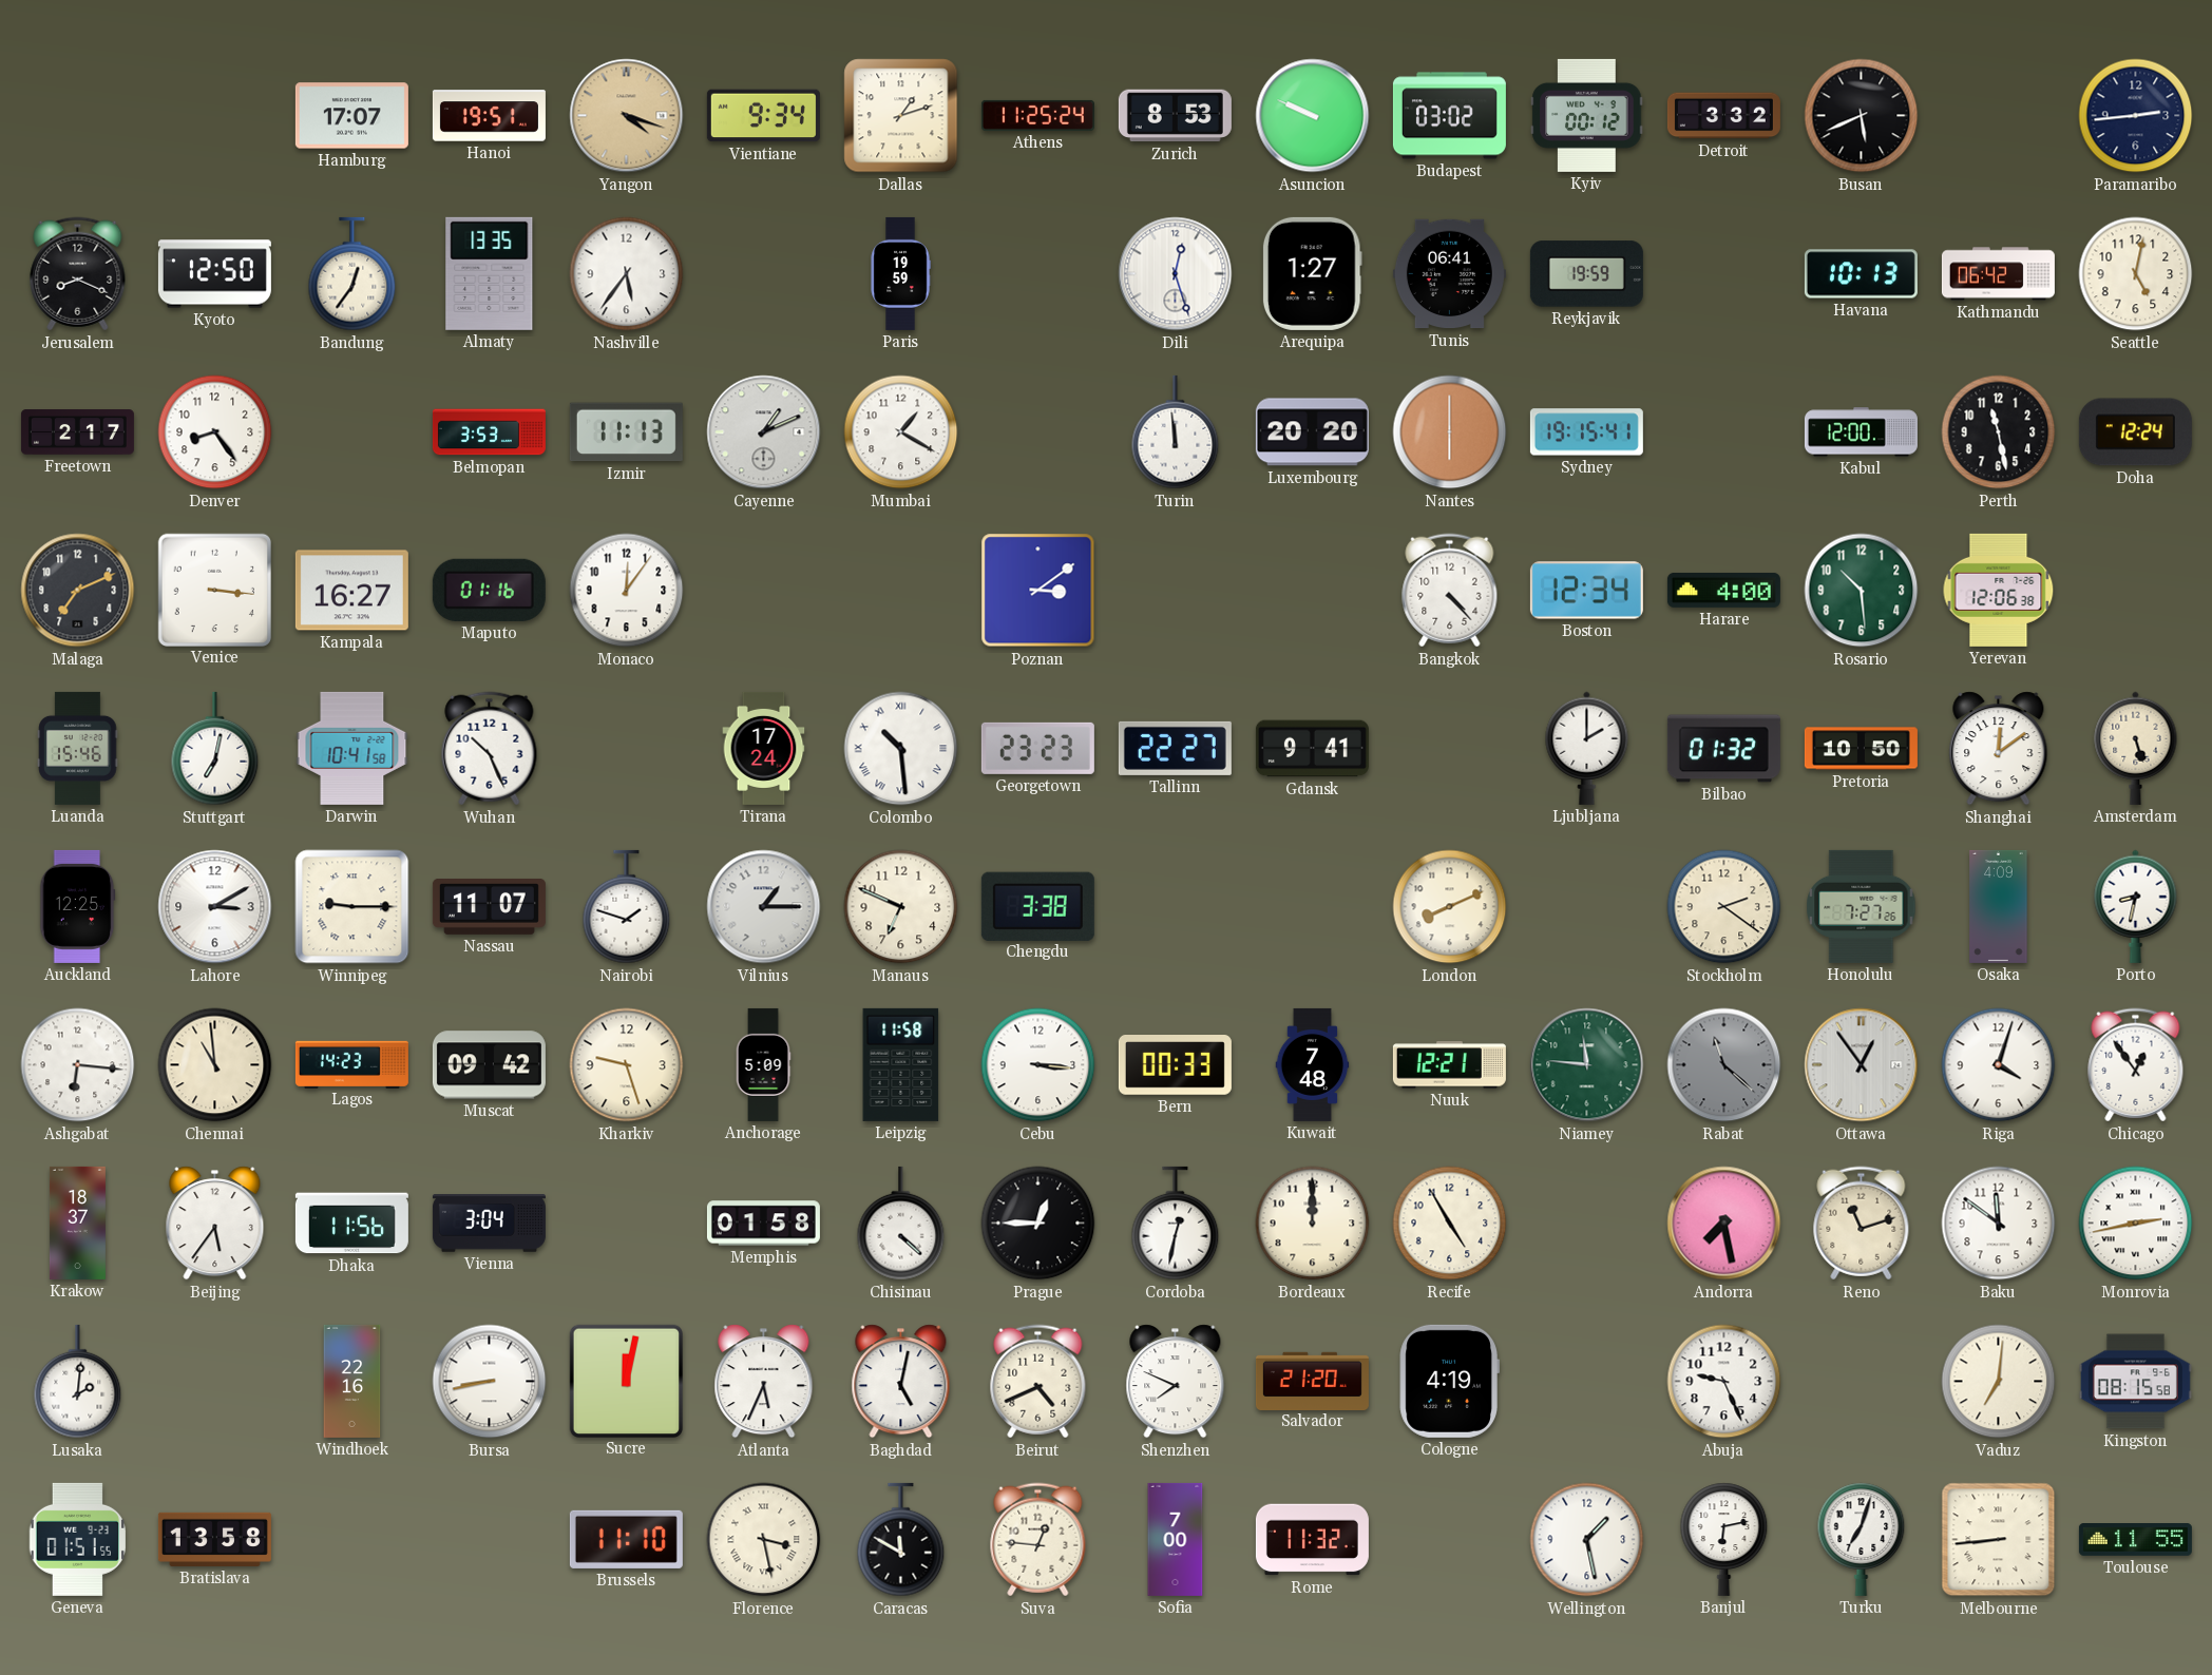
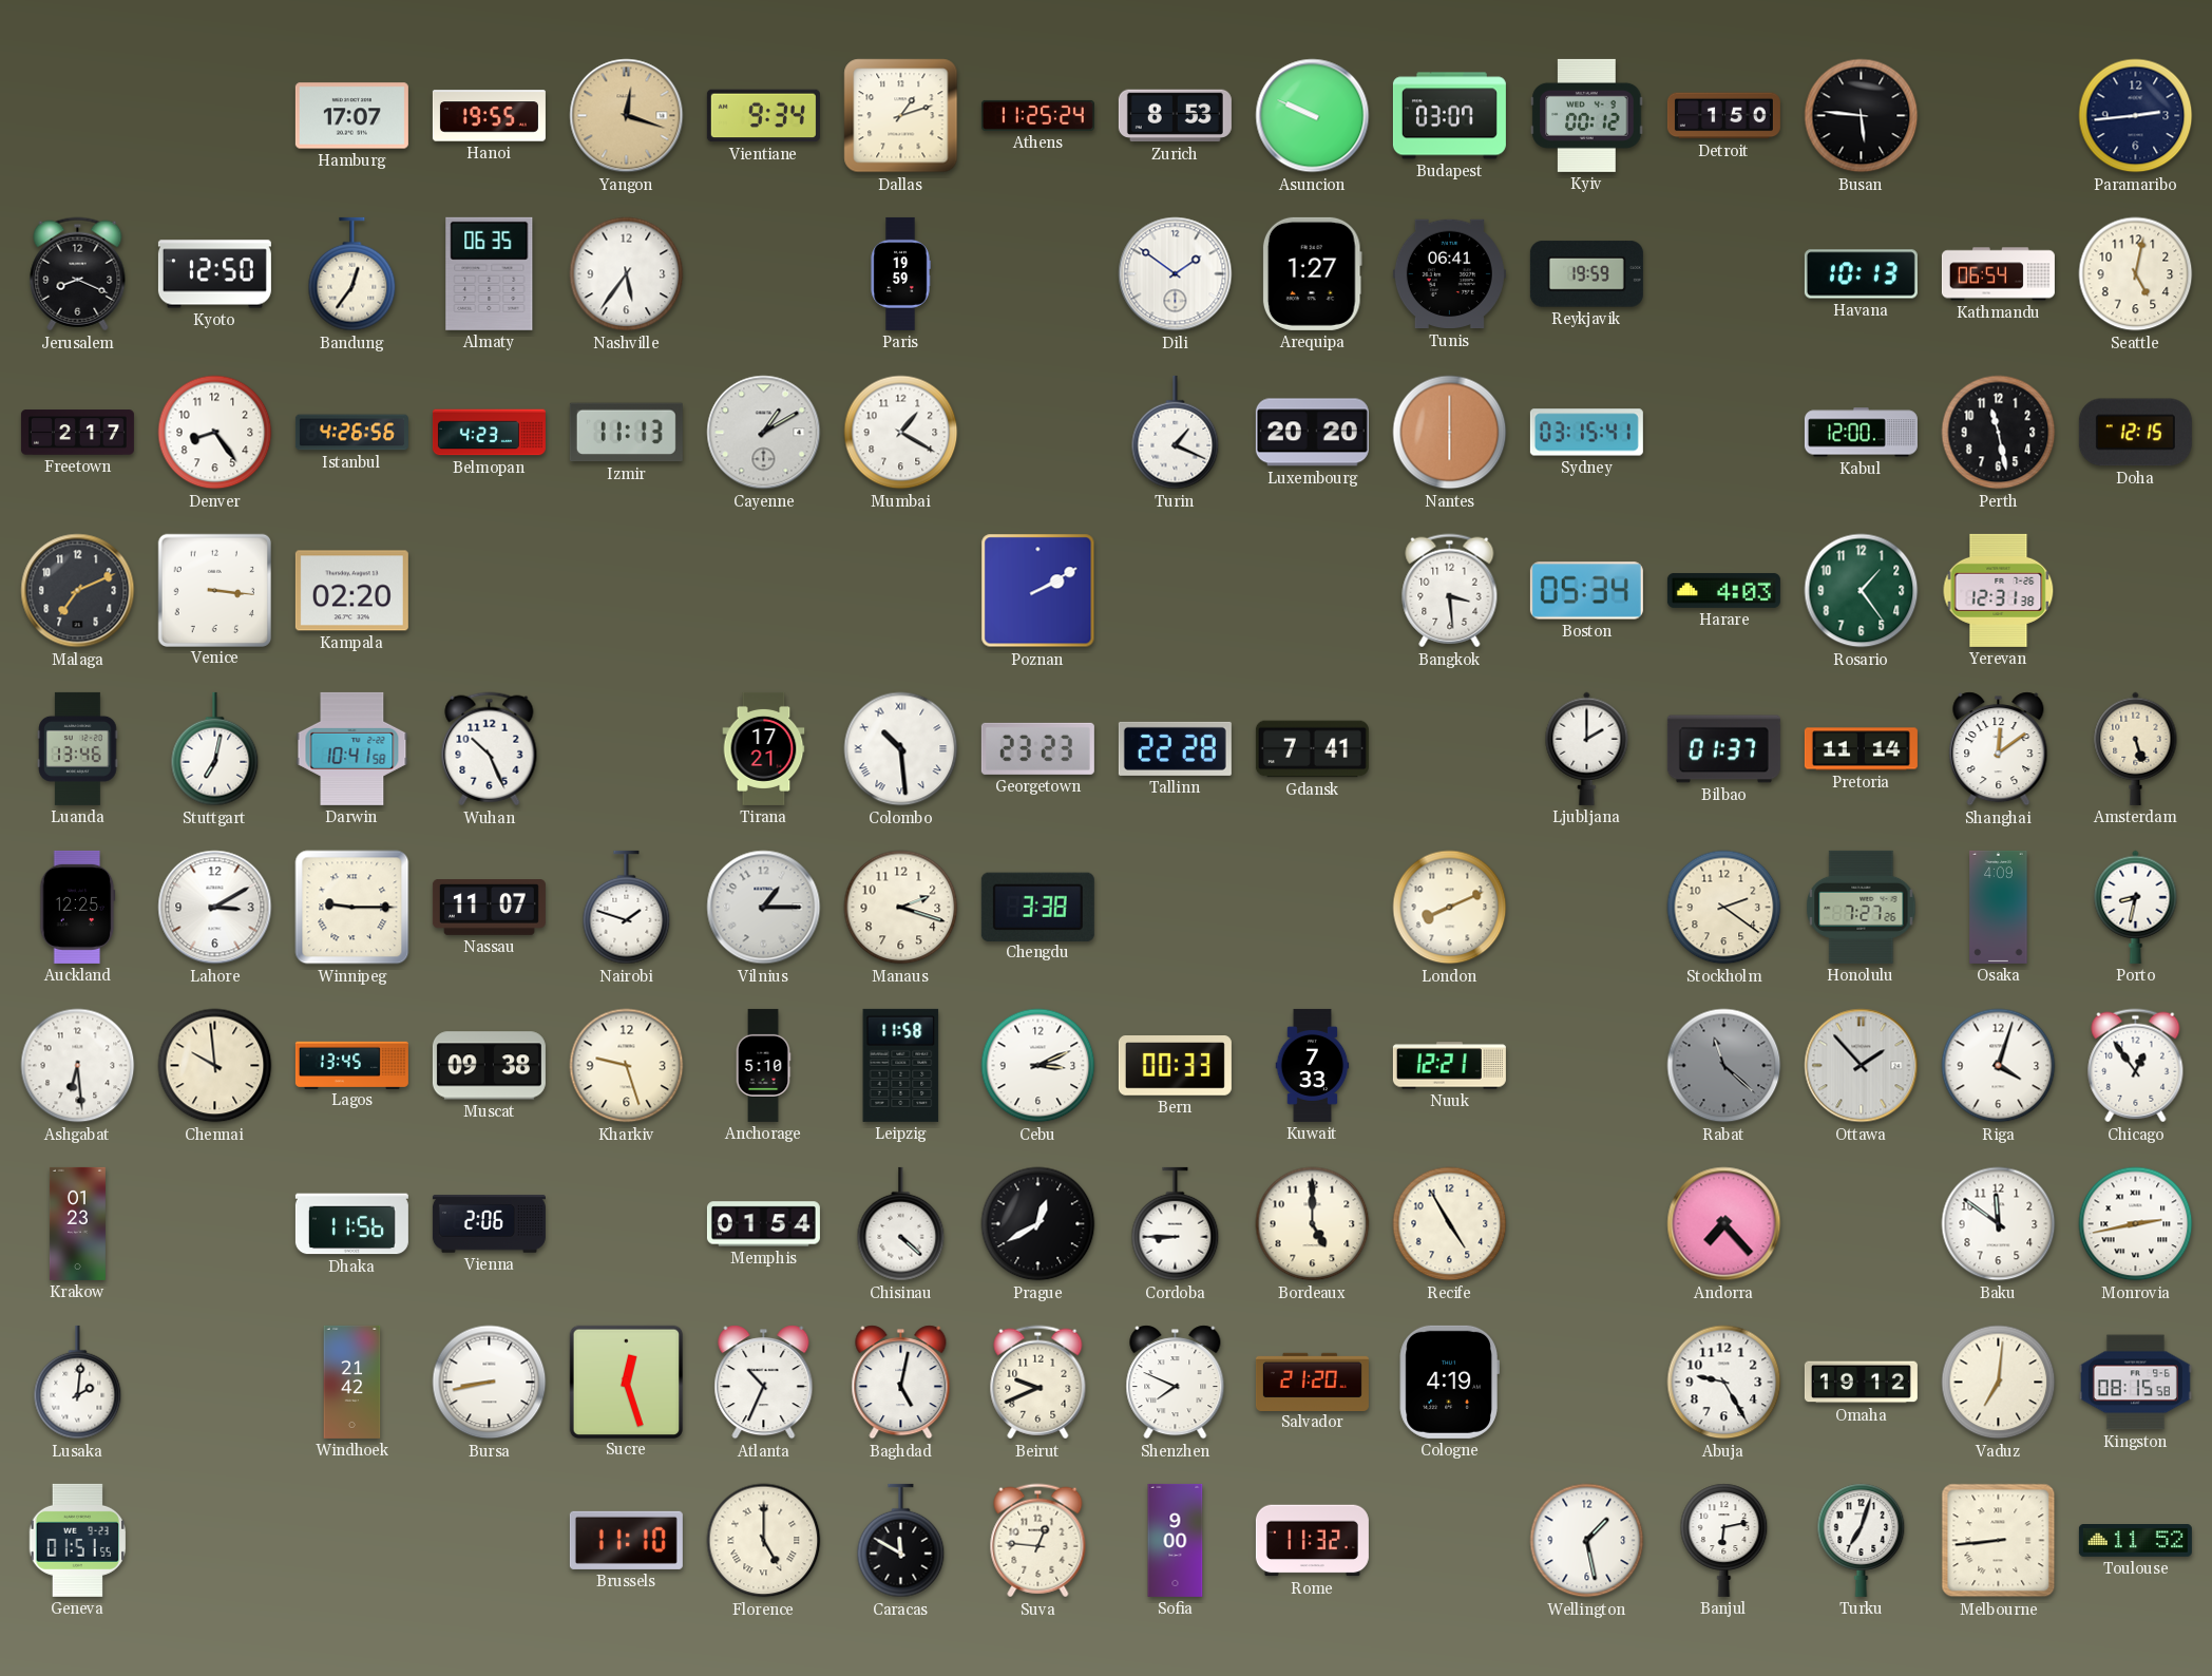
Hanoi: 19:51 -> 19:55 (489, 116)
Yangon: 4:18 -> 12:18 (627, 116)
Budapest: 03:02 -> 03:07 (1449, 116)
Detroit: 3:32 -> 1:50 (1723, 116)
Busan: 5:41 -> 5:46 (1862, 116)
Almaty: 13:35 -> 06:35 (490, 273)
Dili: 12:27 -> 1:51 (1176, 274)
Kathmandu: 06:42 -> 06:54 (1998, 274)
Istanbul: none -> 4:26 (351, 433)
Belmopan: 3:53 -> 4:23 (489, 433)
Cayenne: 1:11 -> 1:10 (764, 433)
Turin: 11:59 -> 1:19 (1176, 433)
Sydney: 19:15 -> 03:15 (1586, 433)
Doha: 12:24 -> 12:15 (2135, 433)
Kampala: 16:27 -> 02:20 (351, 591)
Maputo: 01:16 -> none (489, 590)
Monaco: 12:06 -> none (627, 591)
Poznan: 3:09 -> 2:10 (1038, 591)
Bangkok: 4:23 -> 3:29 (1450, 591)
Boston: 12:34 -> 05:34 (1586, 591)
Harare: 4:00 -> 4:03 (1723, 590)
Rosario: 10:29 -> 1:24 (1862, 591)
Yerevan: 12:06 -> 12:31 (1999, 590)
Luanda: 15:46 -> 13:46 (78, 748)
Tirana: 17:24 -> 17:21 (764, 748)
Tallinn: 22:27 -> 22:28 (1175, 748)
Gdansk: 9:41 -> 7:41 (1312, 749)
Bilbao: 01:32 -> 01:37 (1723, 749)
Pretoria: 10:50 -> 11:14 (1861, 749)
Manaus: 6:49 -> 2:18 (901, 908)
Ashgabat: 6:16 -> 6:29 (78, 1066)
Chennai: 10:59 -> 9:59 (215, 1066)
Lagos: 14:23 -> 13:45 (351, 1065)
Muscat: 09:42 -> 09:38 (489, 1066)
Anchorage: 5:09 -> 5:10 (763, 1065)
Cebu: 3:16 -> 3:11 (1038, 1066)
Kuwait: 7:48 -> 7:33 (1313, 1065)
Niamey: 11:46 -> none (1587, 1065)
Ottawa: 12:54 -> 1:53 (1862, 1066)
Krakow: 18:37 -> 01:23 (77, 1223)
Beijing: 5:36 -> none (215, 1224)
Vienna: 3:04 -> 2:06 (489, 1224)
Memphis: 01:58 -> 01:54 (763, 1224)
Prague: 12:45 -> 12:40 (1038, 1224)
Cordoba: 12:32 -> 8:45 (1176, 1224)
Bordeaux: 12:00 -> 5:00 (1313, 1224)
Andorra: 7:28 -> 7:23 (1724, 1224)
Reno: 11:12 -> none (1862, 1224)
Windhoek: 22:16 -> 21:42 (352, 1382)
Sucre: 12:02 -> 12:27 (626, 1382)
Atlanta: 5:34 -> 10:34 (764, 1383)
Beirut: 4:41 -> 9:41 (1038, 1383)
Abuja: 9:26 -> 9:25 (1724, 1383)
Omaha: none -> 19:12 (1861, 1383)
Bratislava: 13:58 -> none (214, 1539)
Florence: 3:28 -> 5:00 (764, 1541)
Sofia: 7:00 -> 9:00 (1176, 1540)
Toulouse: 11:55 -> 11:52 (2135, 1541)
